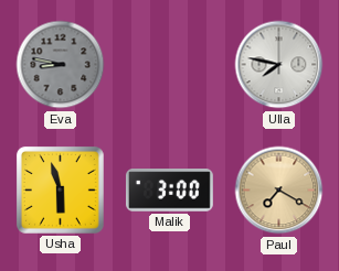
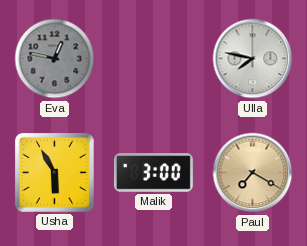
Eva: 8:47 -> 12:47 (55, 59)
Usha: 5:57 -> 5:55 (54, 172)
